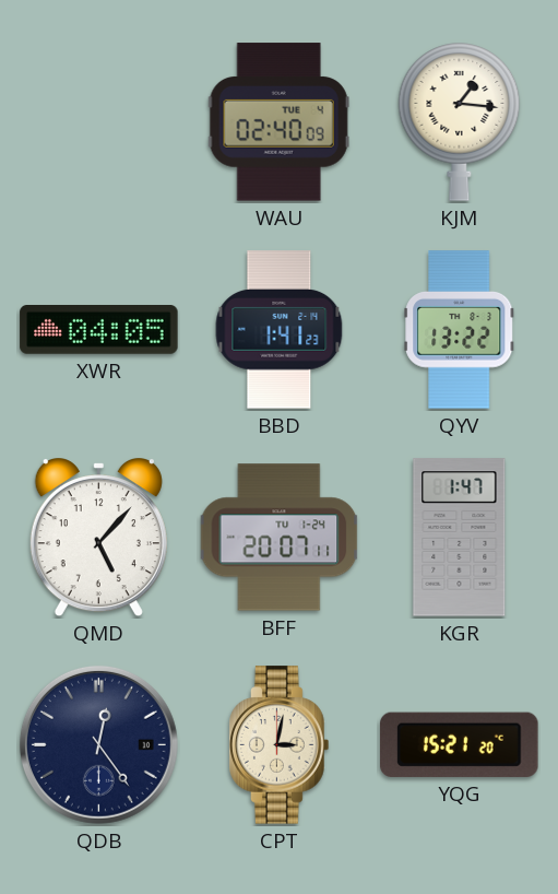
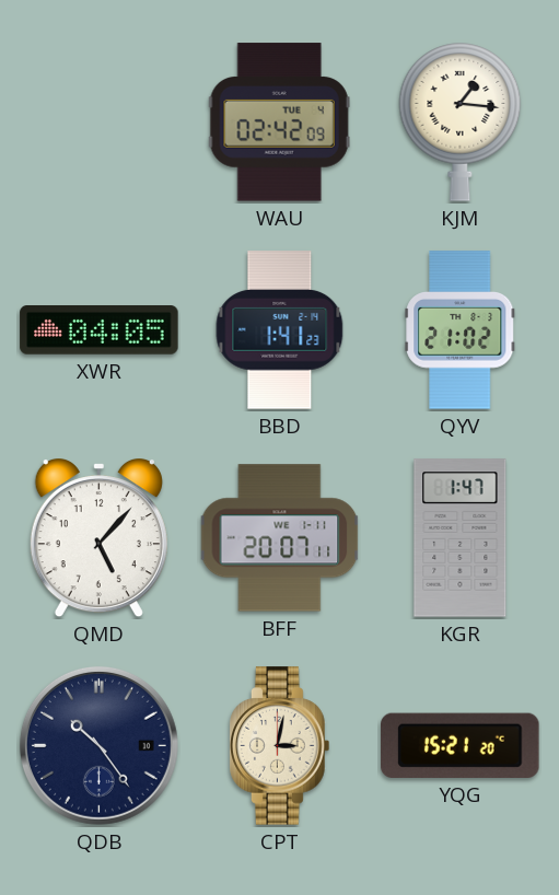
WAU: 02:40 -> 02:42 (279, 123)
QYV: 13:22 -> 21:02 (461, 330)
BFF date: TU 1-24 -> WE 1-11 (280, 538)
QDB: 12:24 -> 10:24 (98, 745)
